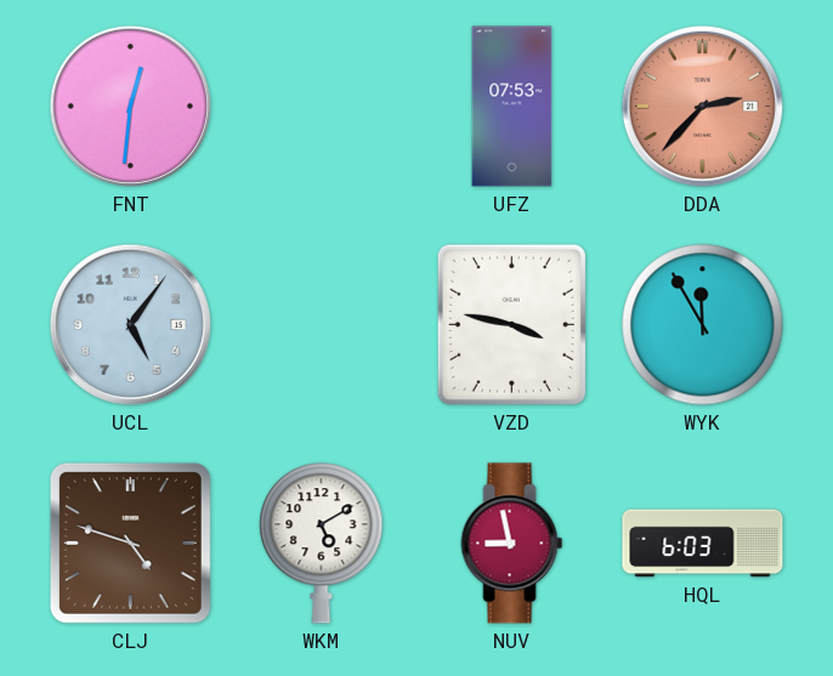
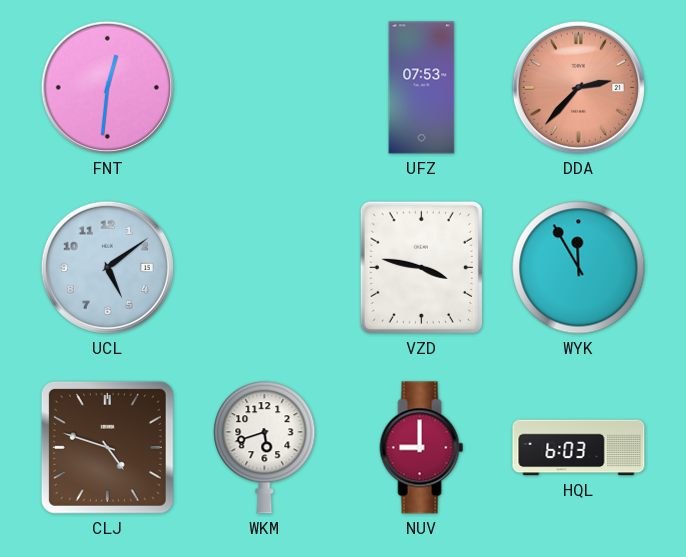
UCL: 5:06 -> 5:09 (107, 267)
WKM: 5:10 -> 5:42 (265, 448)
NUV: 8:58 -> 9:00 (422, 448)
